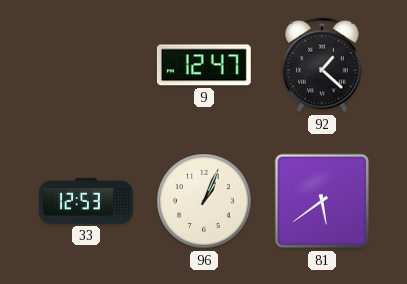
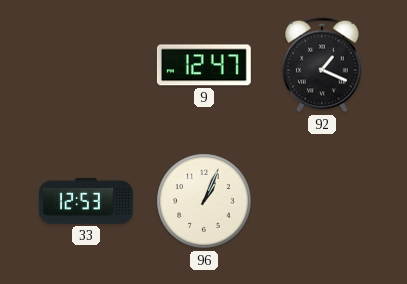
92: 1:22 -> 1:19 (322, 65)
81: 5:39 -> none (322, 201)
